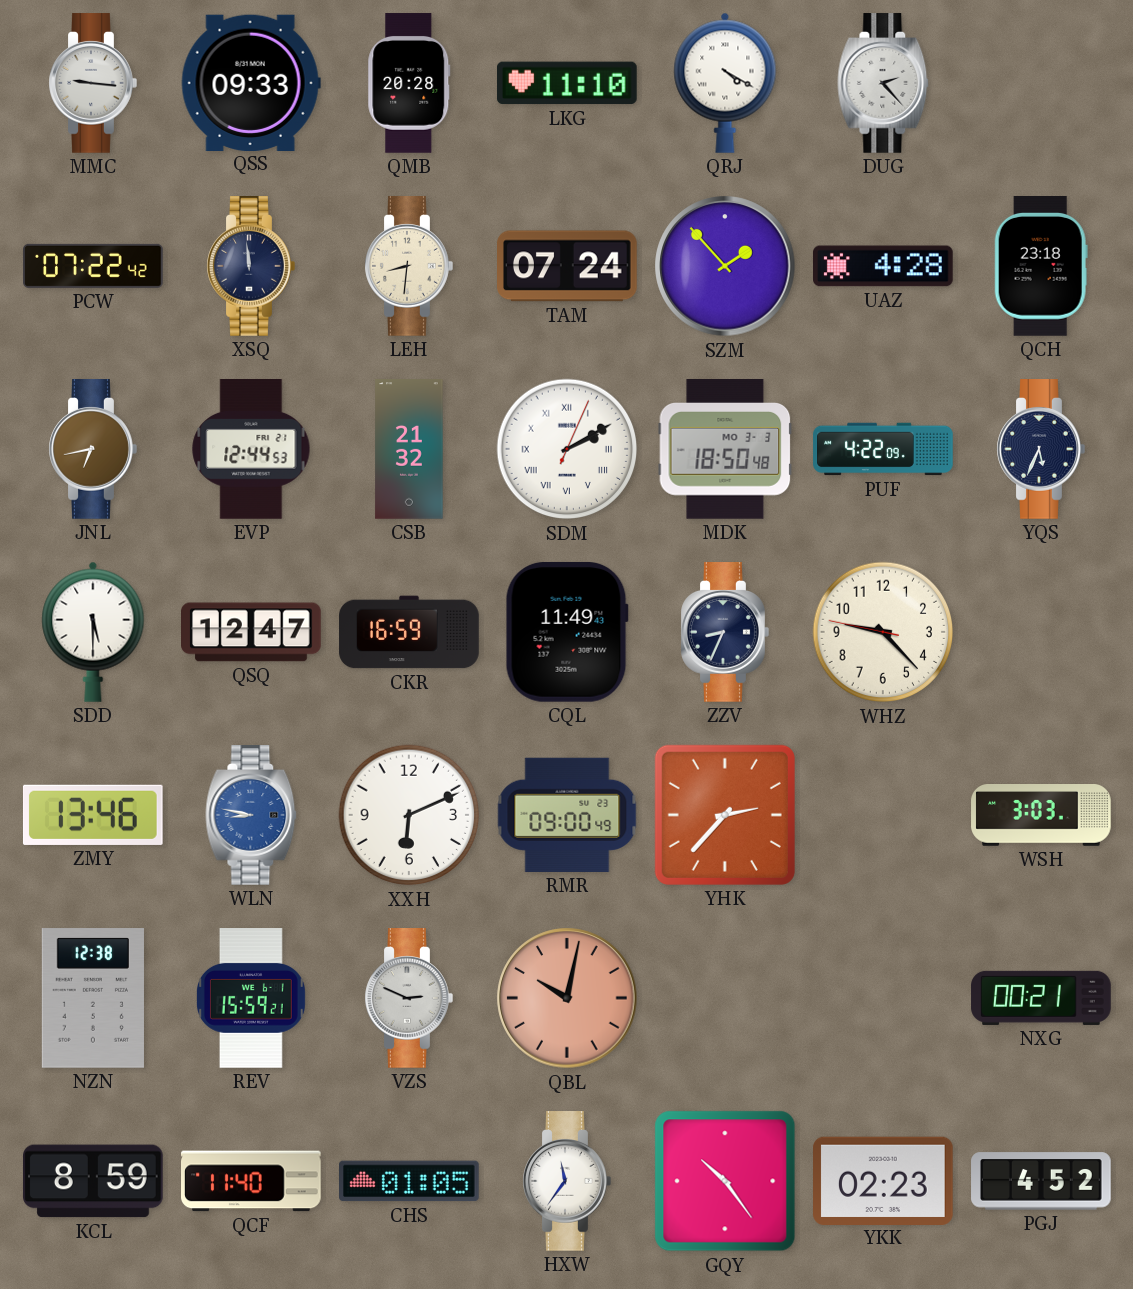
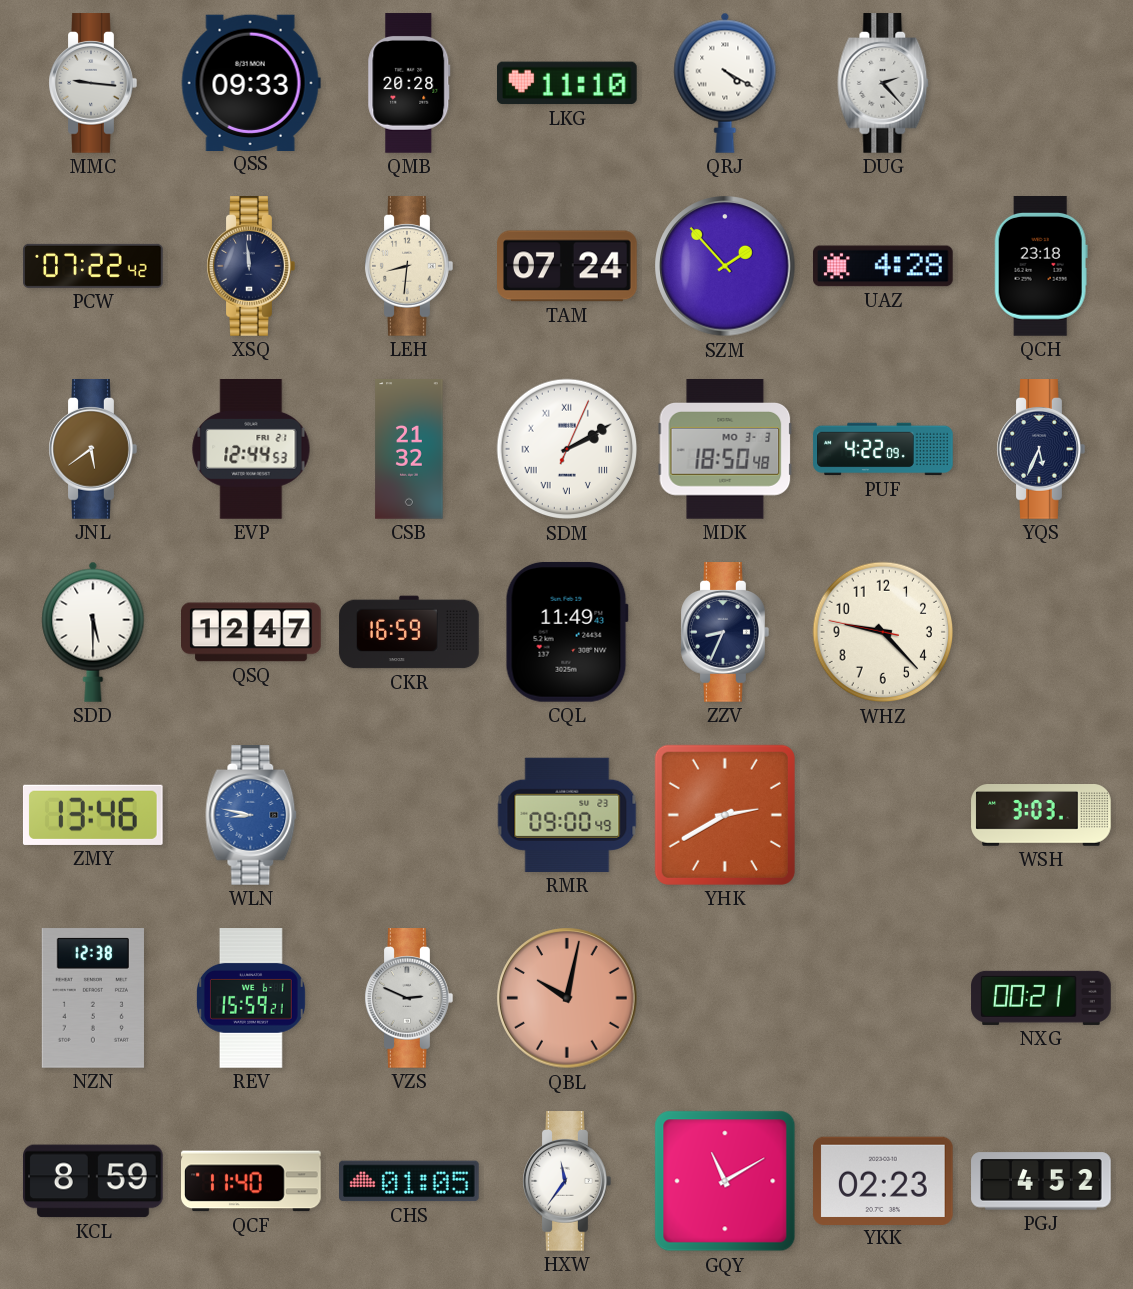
JNL: 6:43 -> 5:39 (93, 449)
XXH: 6:11 -> none (409, 815)
YHK: 2:37 -> 2:40 (725, 815)
GQY: 10:24 -> 11:10 (725, 1181)
